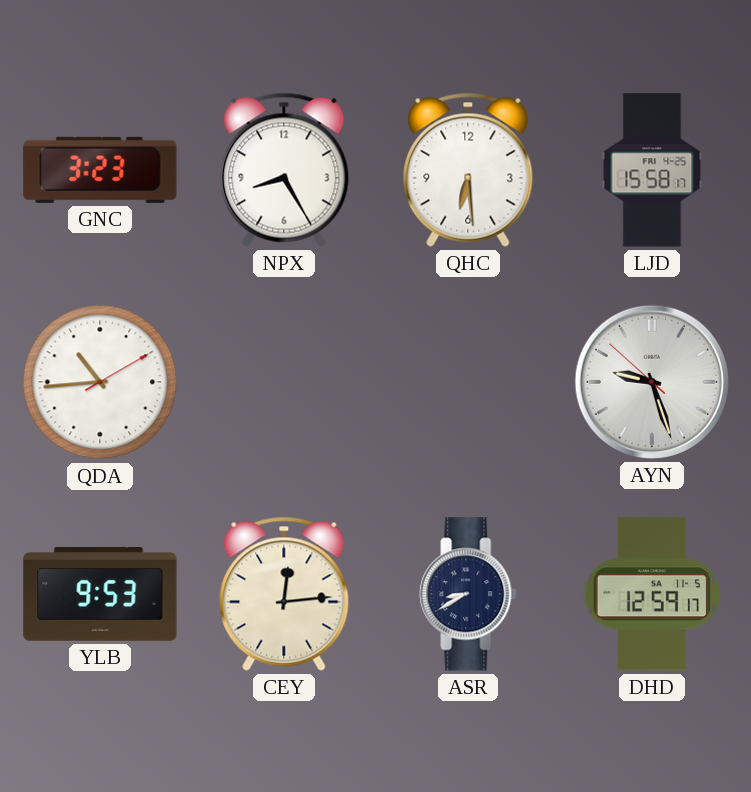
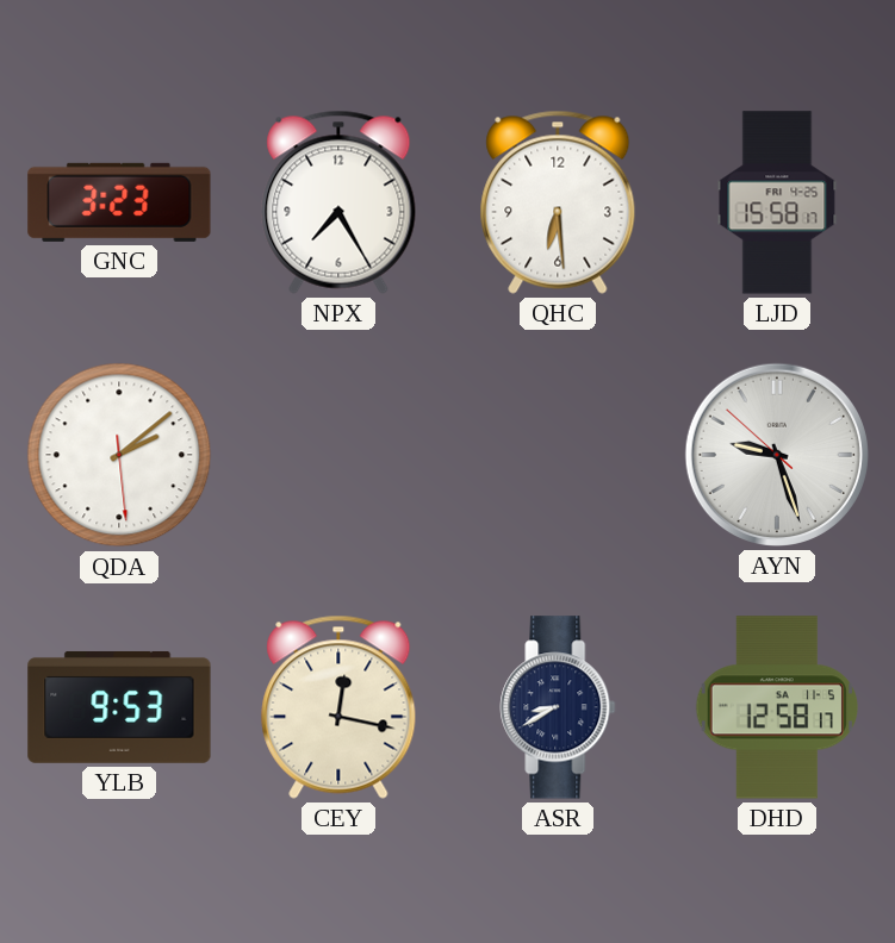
NPX: 8:25 -> 7:25 (338, 202)
QDA: 10:44 -> 2:08 (119, 455)
CEY: 12:14 -> 12:17 (338, 707)
DHD: 12:59 -> 12:58 (776, 707)
